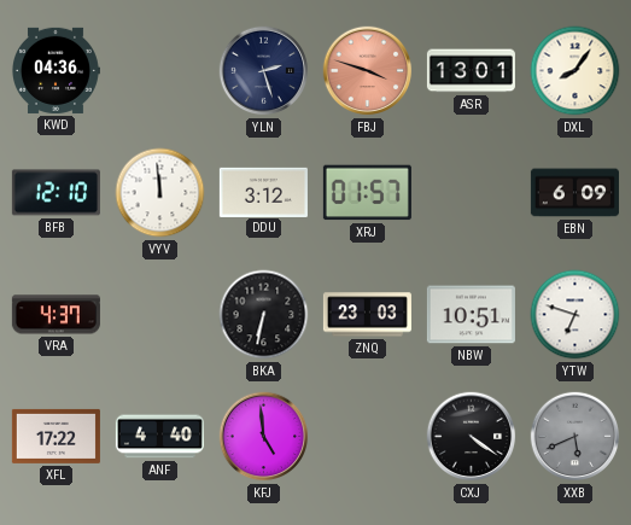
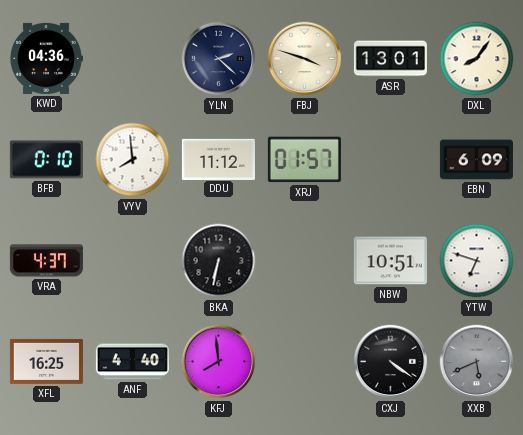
YLN: 2:27 -> 2:22 (219, 59)
FBJ dial: salmon -> cream (305, 59)
BFB: 12:10 -> 0:10 (46, 160)
VYV: 11:59 -> 7:59 (133, 160)
DDU: 3:12 -> 11:12 (218, 159)
ZNQ: 23:03 -> none (367, 315)
XFL: 17:22 -> 16:25 (46, 361)
KFJ: 4:59 -> 7:59 (219, 362)
